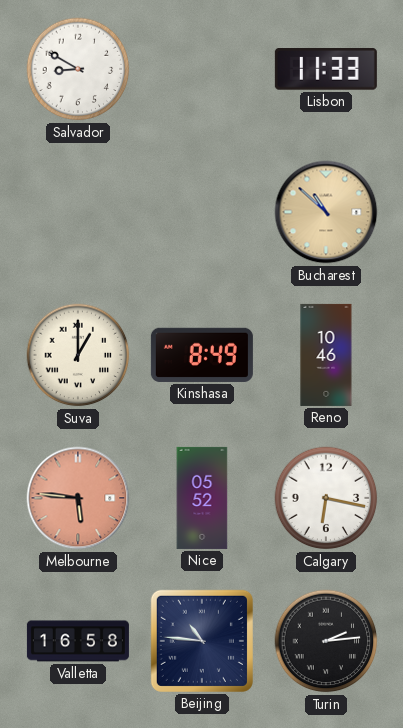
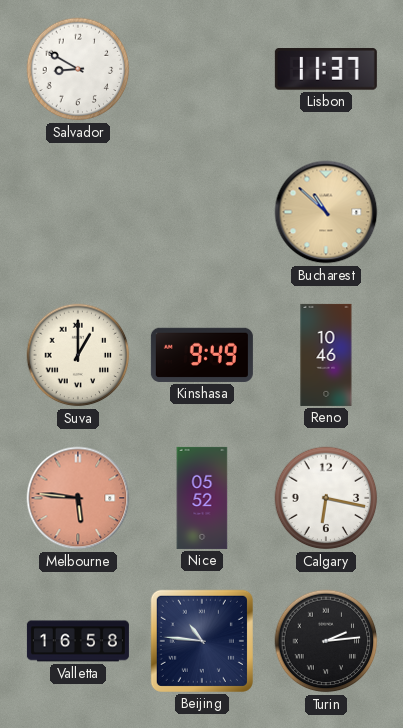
Lisbon: 11:33 -> 11:37 (326, 70)
Kinshasa: 8:49 -> 9:49 (202, 355)
